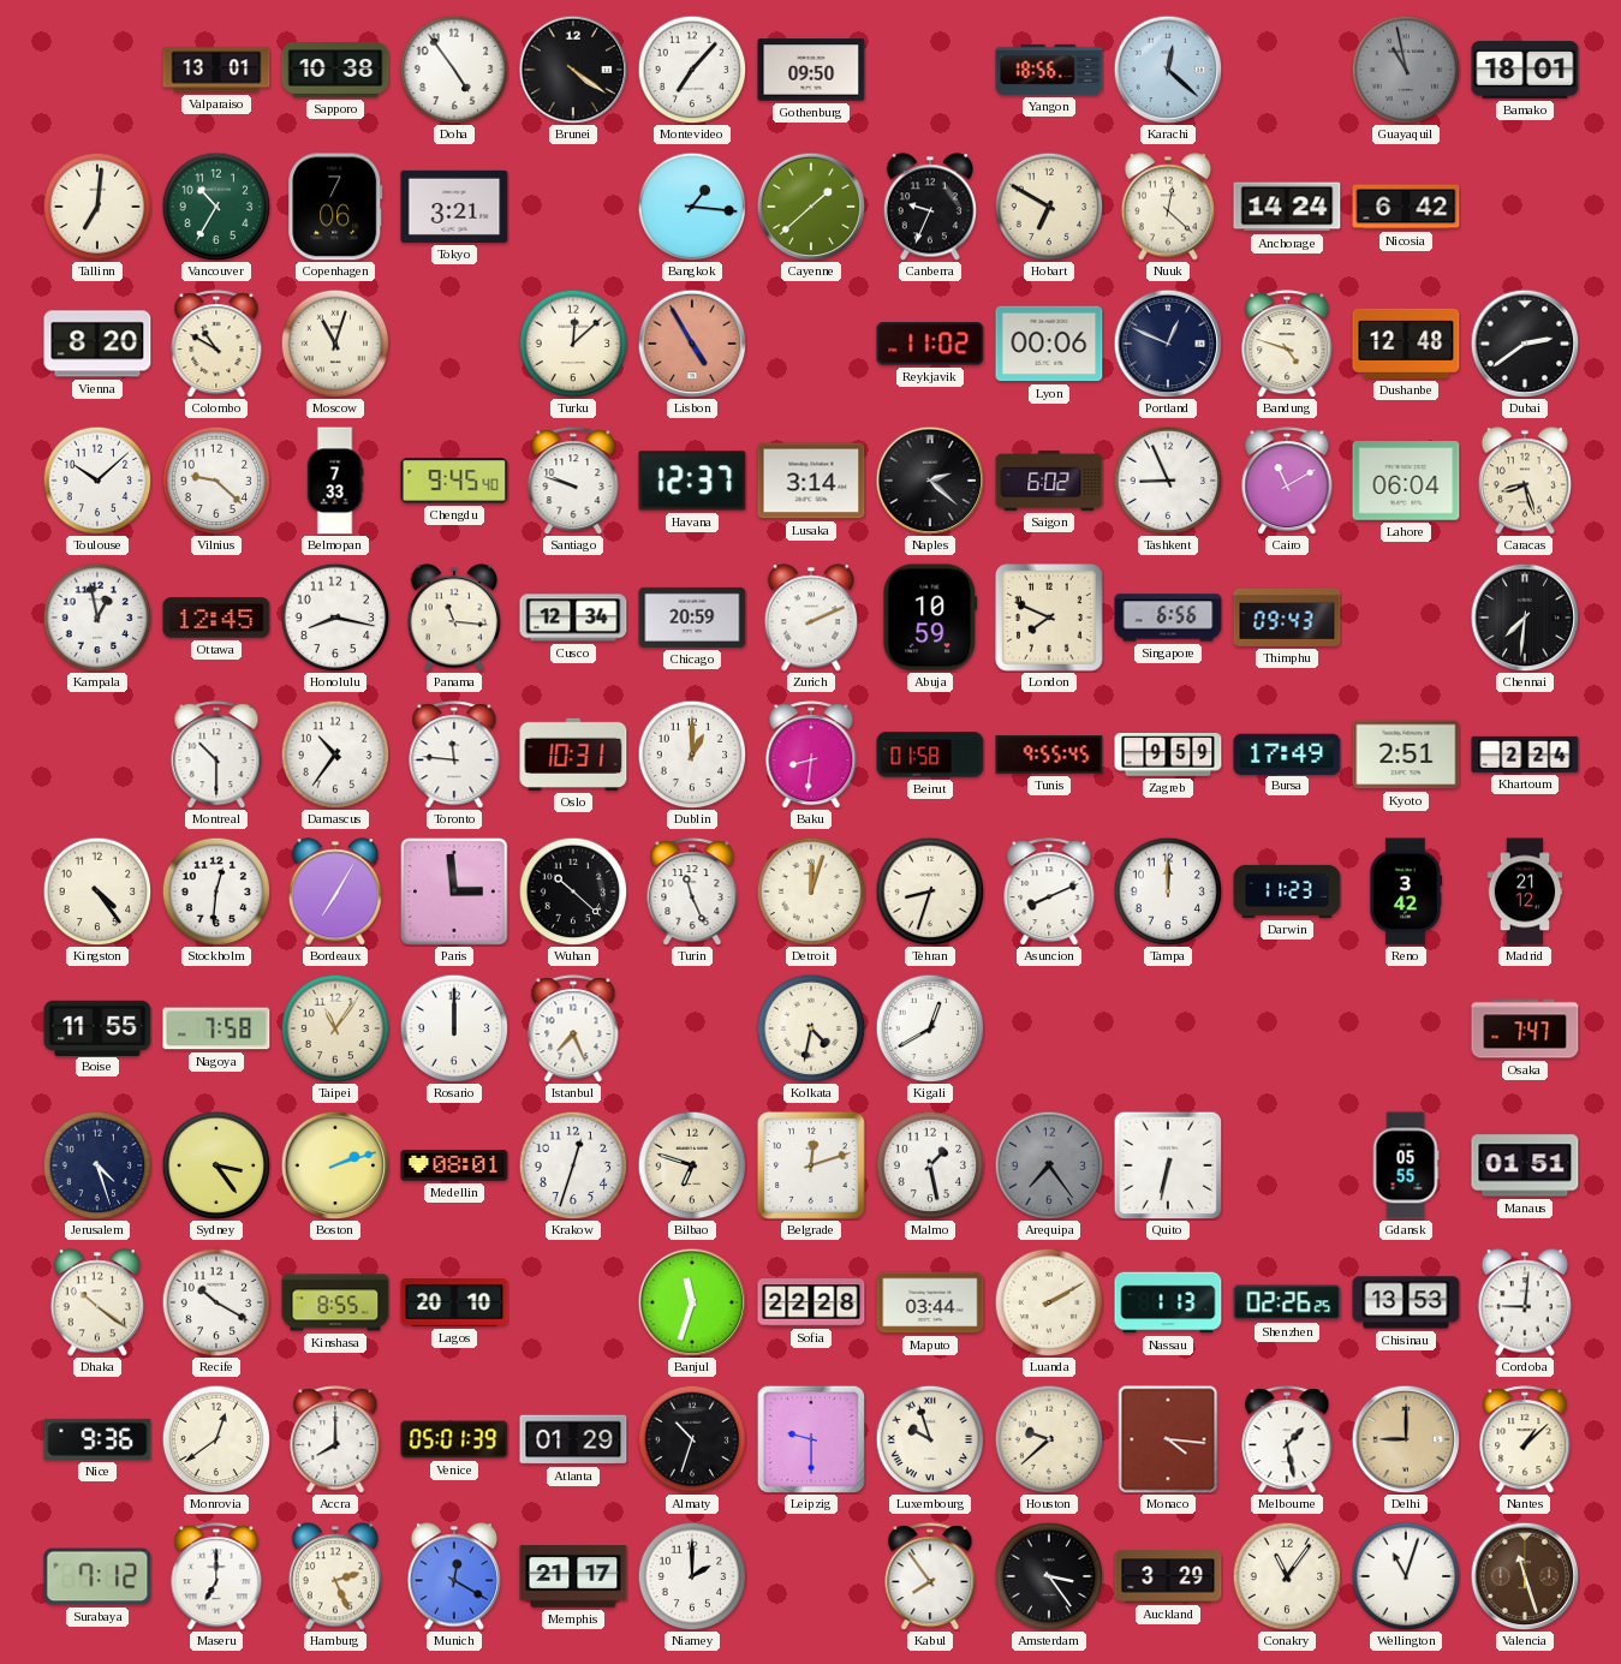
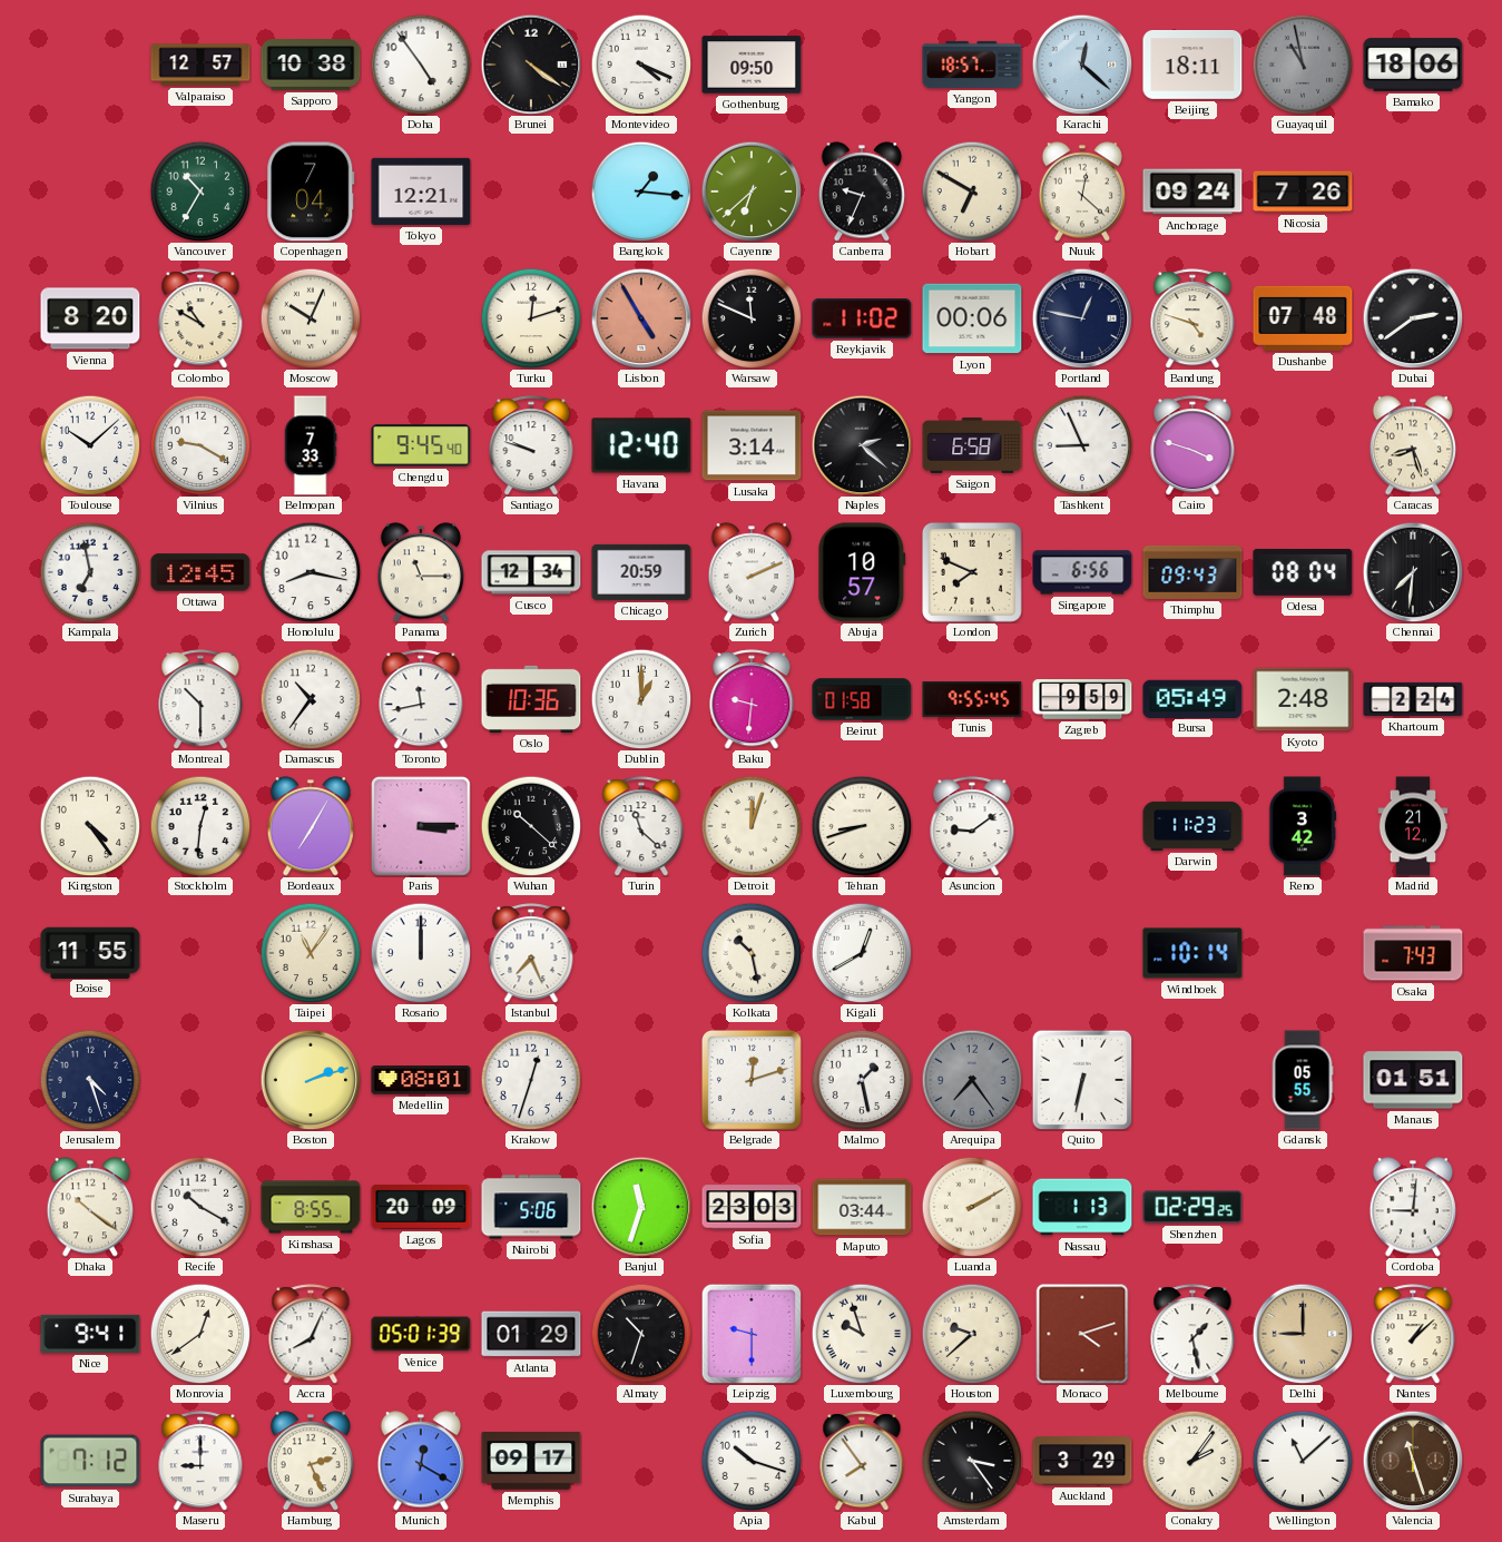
Valparaiso: 13:01 -> 12:57 (200, 65)
Montevideo: 7:07 -> 4:19 (641, 65)
Yangon: 18:56 -> 18:57 (972, 65)
Beijing: none -> 18:11 (1192, 66)
Bamako: 18:01 -> 18:06 (1413, 65)
Tallinn: 7:01 -> none (97, 207)
Copenhagen: 7:06 -> 7:04 (311, 191)
Tokyo: 3:21 -> 12:21 (421, 191)
Cayenne: 1:38 -> 6:38 (752, 191)
Anchorage: 14:24 -> 09:24 (1192, 191)
Nicosia: 6:42 -> 7:26 (1303, 191)
Moscow: 11:03 -> 10:04 (311, 318)
Turku: 12:08 -> 12:12 (531, 318)
Warsaw: none -> 11:49 (752, 318)
Portland: 12:49 -> 12:47 (1082, 318)
Dushanbe: 12:48 -> 07:48 (1303, 318)
Vilnius: 9:22 -> 9:20 (200, 445)
Havana: 12:37 -> 12:40 (641, 445)
Saigon: 6:02 -> 6:58 (972, 445)
Cairo: 11:10 -> 3:48 (1192, 445)
Lahore: 06:04 -> none (1406, 481)
Kampala: 12:58 -> 6:58 (90, 572)
Panama: 11:16 -> 11:15 (420, 572)
Abuja: 10:59 -> 10:57 (862, 572)
Odesa: none -> 08:04 (1303, 572)
Toronto: 11:46 -> 11:43 (421, 699)
Oslo: 10:31 -> 10:36 (531, 699)
Baku: 8:31 -> 9:31 (752, 699)
Bursa: 17:49 -> 05:49 (1192, 698)
Kyoto: 2:51 -> 2:48 (1303, 699)
Paris: 2:59 -> 3:15 (421, 826)
Turin: 11:26 -> 11:22 (641, 826)
Tehran: 8:33 -> 8:42 (862, 826)
Asuncion: 8:11 -> 9:09 (972, 826)
Tampa: 12:00 -> none (1168, 891)
Nagoya: 7:58 -> none (216, 1028)
Kolkata: 4:32 -> 10:28 (752, 953)
Windhoek: none -> 10:14 (1192, 953)
Osaka: 7:47 -> 7:43 (1413, 953)
Sydney: 3:24 -> none (216, 1165)
Bilbao: 6:48 -> none (692, 1165)
Lagos: 20:10 -> 20:09 (421, 1208)
Nairobi: none -> 5:06 (531, 1207)
Sofia: 22:28 -> 23:03 (752, 1207)
Shenzhen: 02:26 -> 02:29 (1192, 1207)
Chisinau: 13:53 -> none (1406, 1302)
Nice: 9:36 -> 9:41 (90, 1334)
Accra: 8:00 -> 8:04 (311, 1334)
Monaco: 4:16 -> 4:12 (1082, 1334)
Maseru: 7:00 -> 9:00 (200, 1461)
Memphis: 21:17 -> 09:17 (531, 1461)
Niamey: 2:00 -> none (692, 1576)
Apia: none -> 10:18 (752, 1461)
Conakry: 11:06 -> 2:06 (1192, 1461)
Wellington: 11:03 -> 11:08 (1303, 1461)
